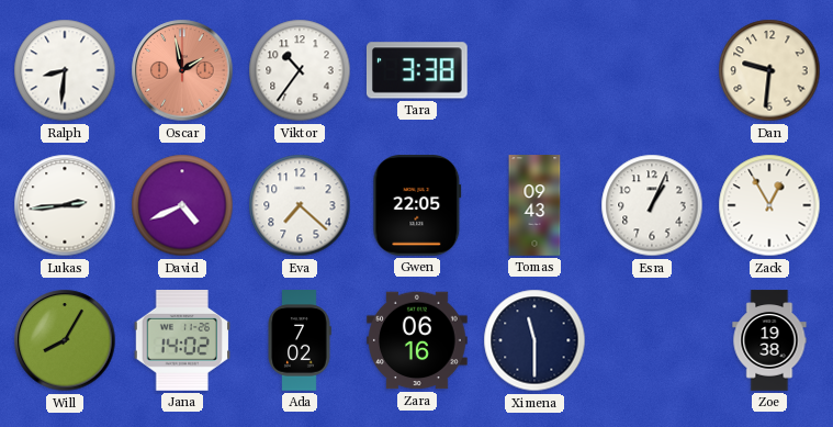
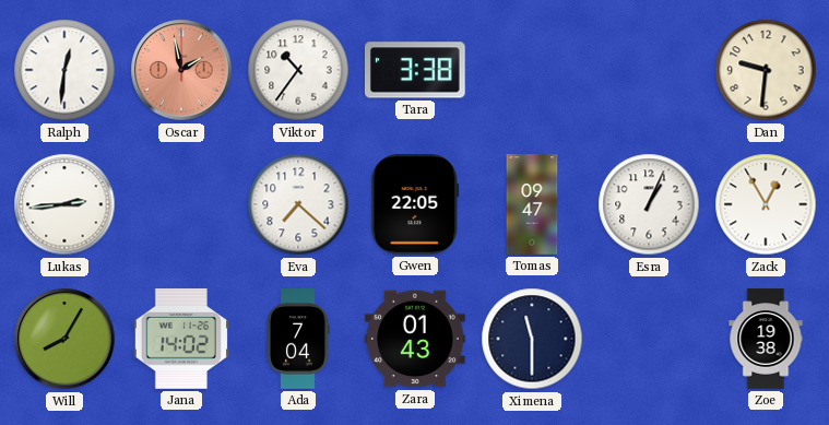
Ralph: 8:31 -> 12:31 (64, 70)
David: 4:41 -> none (182, 205)
Tomas: 09:43 -> 09:47 (532, 204)
Ada: 7:02 -> 7:04 (298, 339)
Zara: 06:16 -> 01:43 (415, 339)
